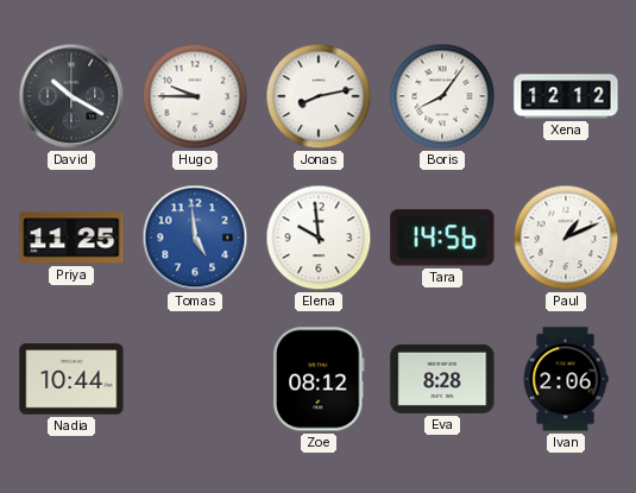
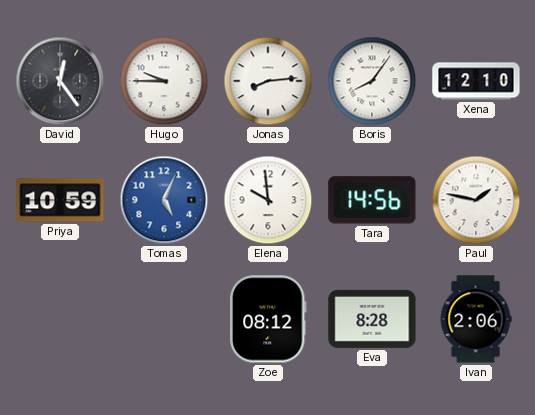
David: 10:20 -> 12:24 (60, 81)
Jonas: 8:13 -> 8:14 (268, 81)
Xena: 12:12 -> 12:10 (476, 81)
Priya: 11:25 -> 10:59 (60, 200)
Tomas: 4:59 -> 5:04 (164, 200)
Paul: 1:11 -> 1:47 (476, 200)
Nadia: 10:44 -> none (71, 379)
